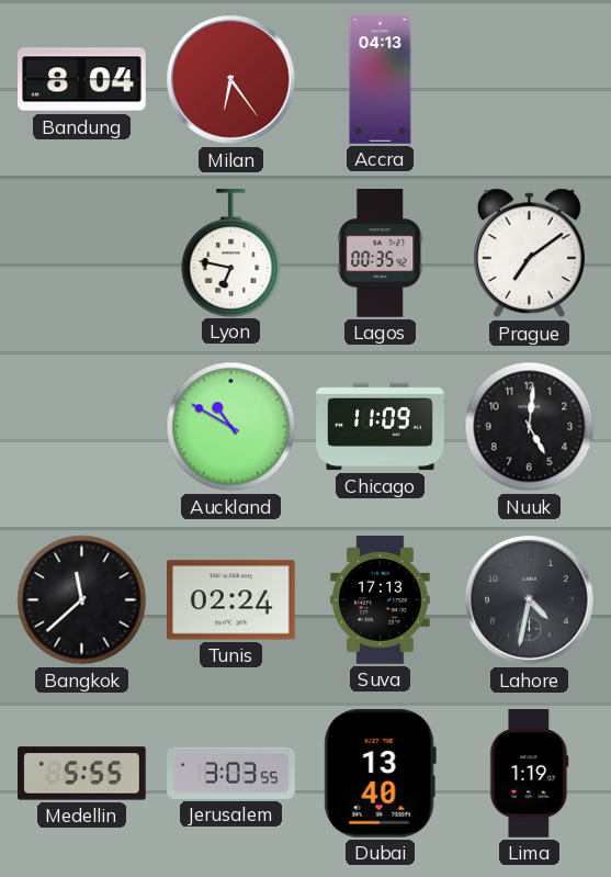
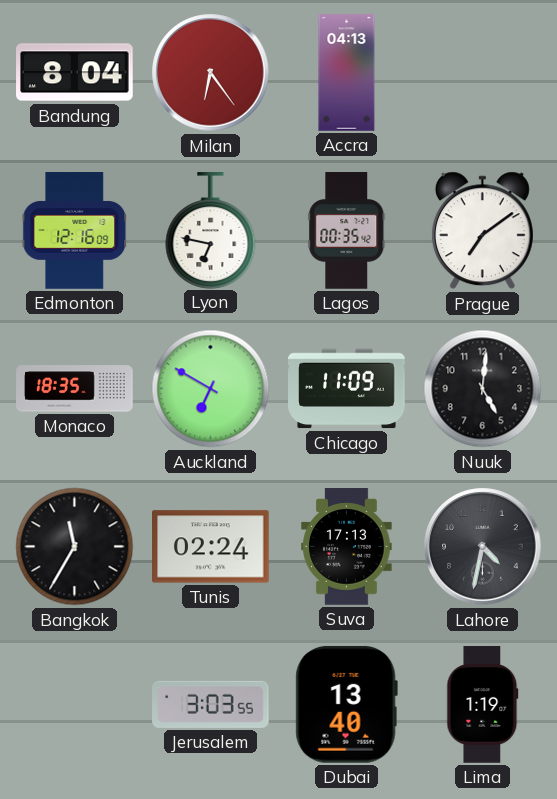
Edmonton: none -> 12:16 (75, 231)
Monaco: none -> 18:35 (75, 389)
Auckland: 10:50 -> 6:50 (211, 389)
Bangkok: 11:38 -> 11:35 (75, 547)
Medellin: 5:55 -> none (82, 774)
